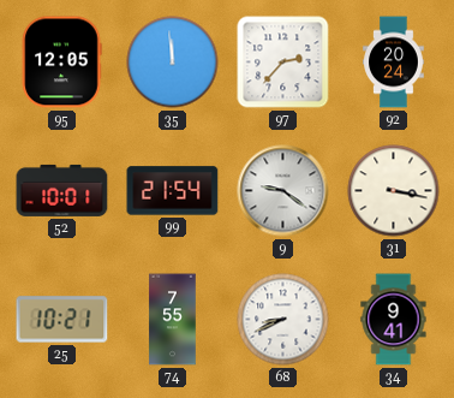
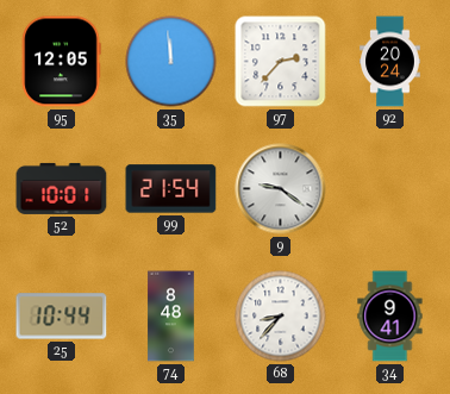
31: 3:17 -> none (394, 191)
25: 10:21 -> 10:44 (62, 317)
74: 7:55 -> 8:48 (171, 317)
68: 8:41 -> 8:37 (281, 317)
